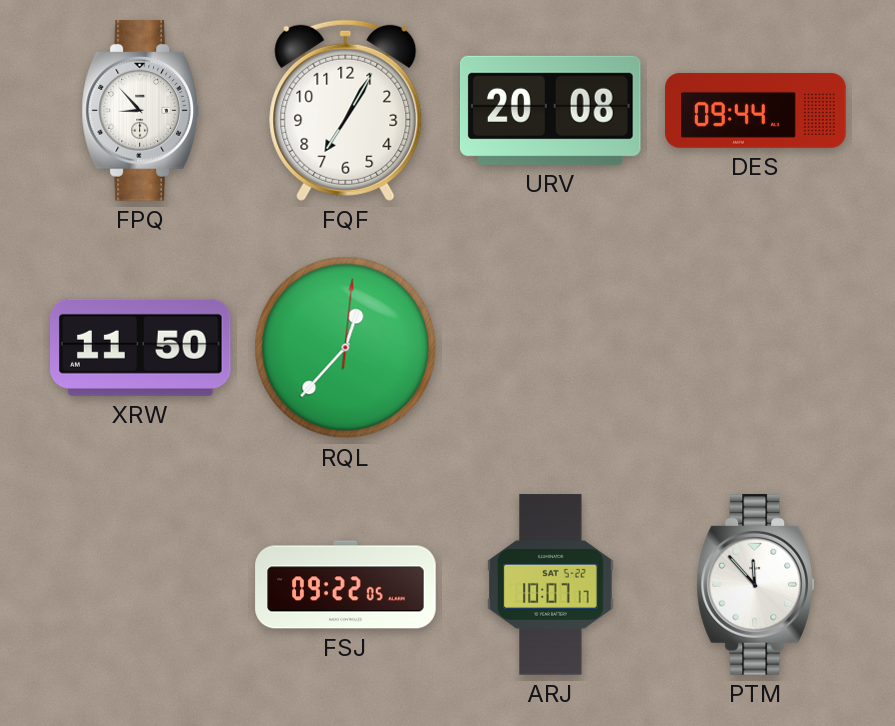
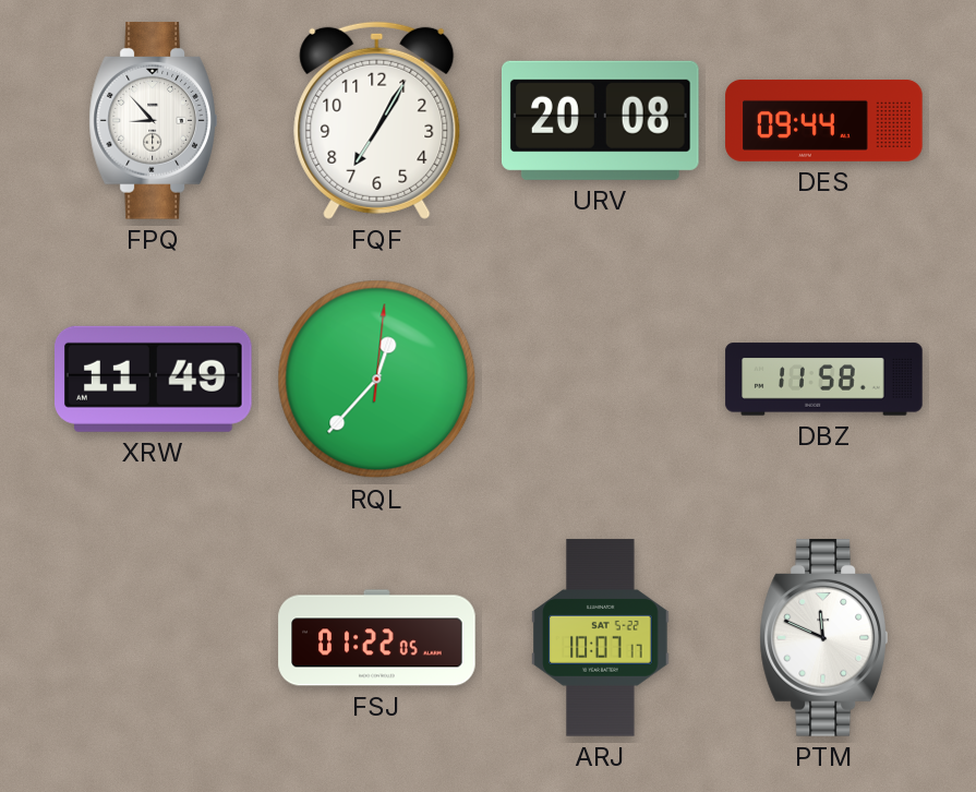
XRW: 11:50 -> 11:49 (154, 379)
DBZ: none -> 11:58 (824, 380)
FSJ: 09:22 -> 01:22 (377, 638)
PTM: 11:53 -> 11:49 (823, 638)
